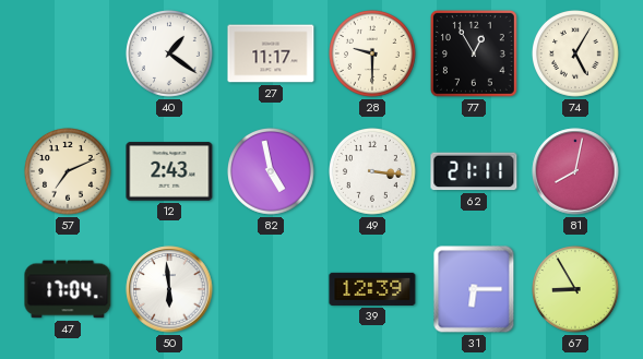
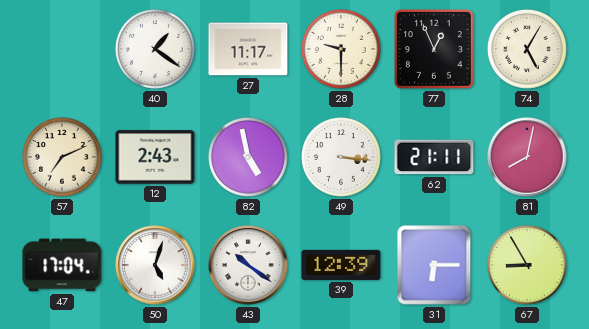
77: 12:55 -> 12:56 (434, 49)
50: 5:59 -> 5:03 (155, 265)
43: none -> 10:21 (248, 265)
